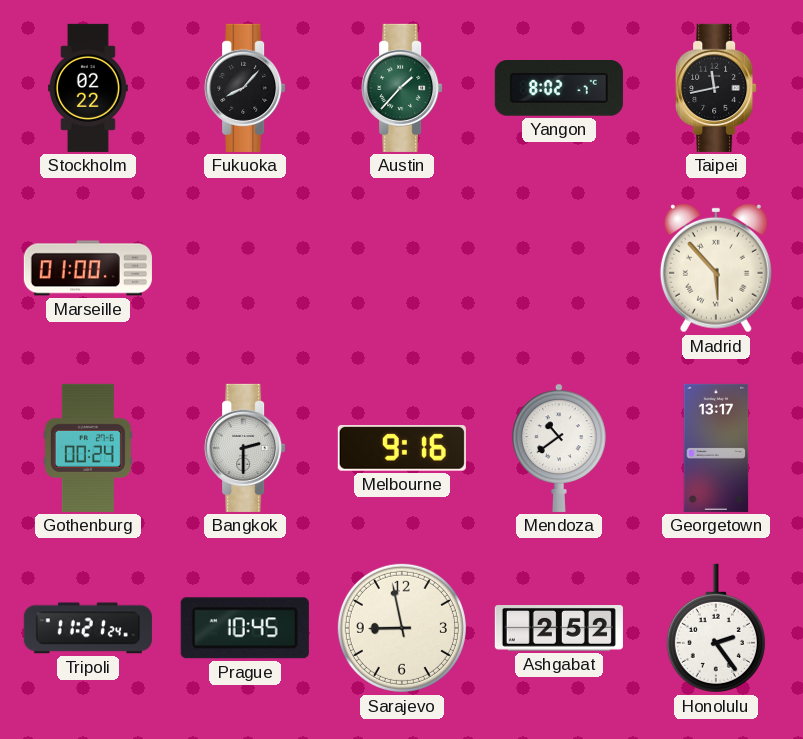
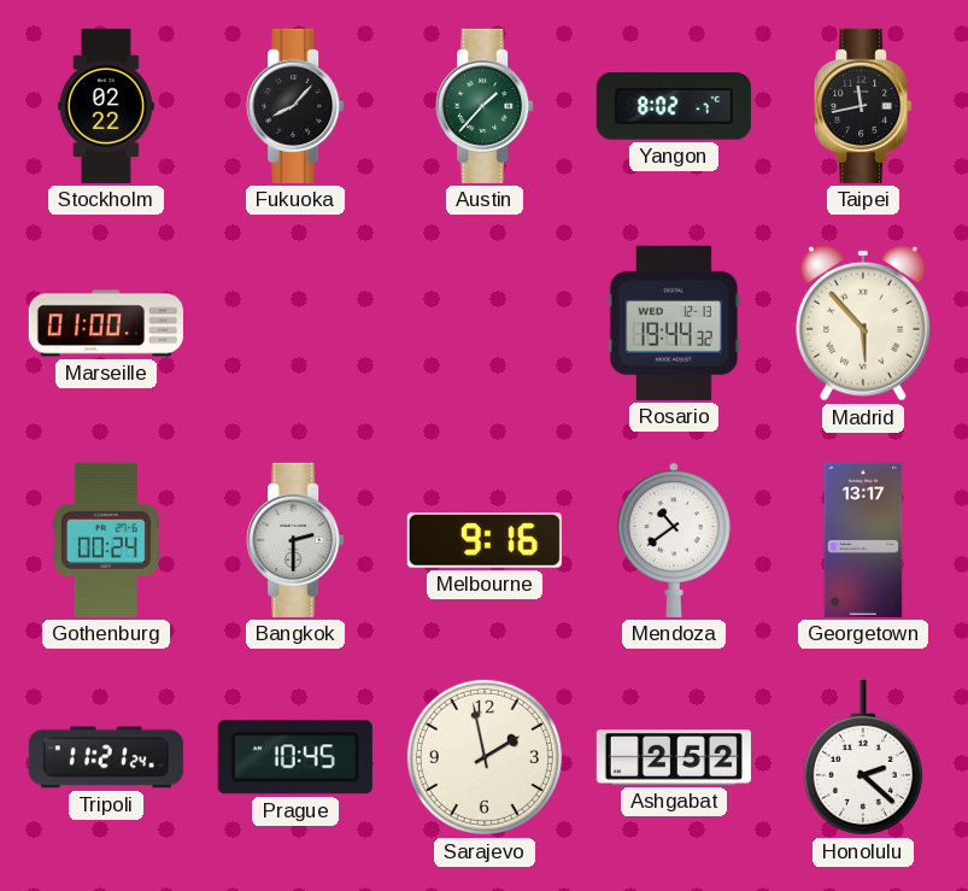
Rosario: none -> 19:44 (673, 323)
Sarajevo: 8:58 -> 1:58 (485, 757)
Honolulu: 2:24 -> 2:22 (863, 757)
